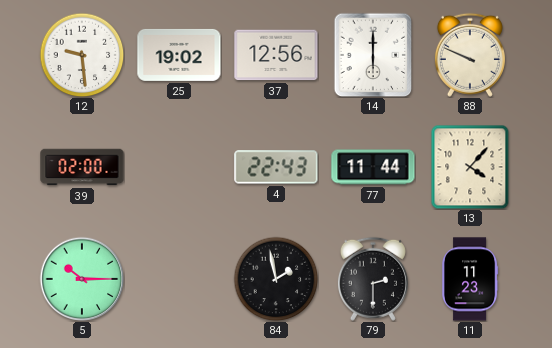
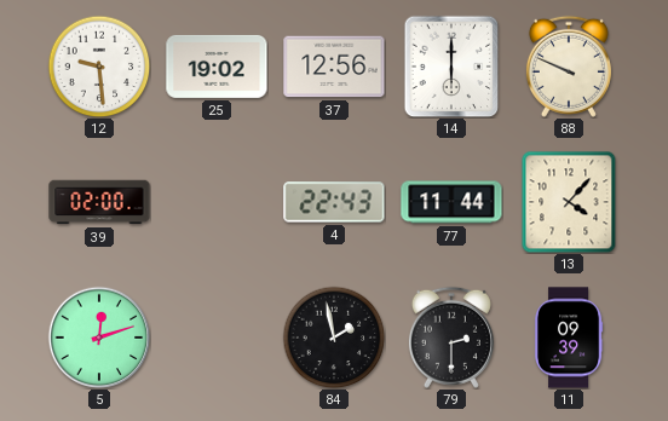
5: 10:15 -> 12:12 (99, 338)
11: 11:23 -> 09:39 (569, 338)
